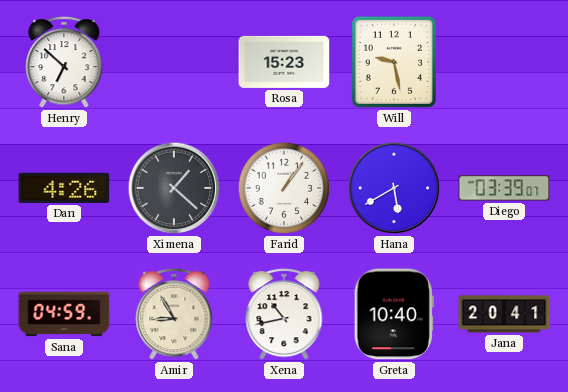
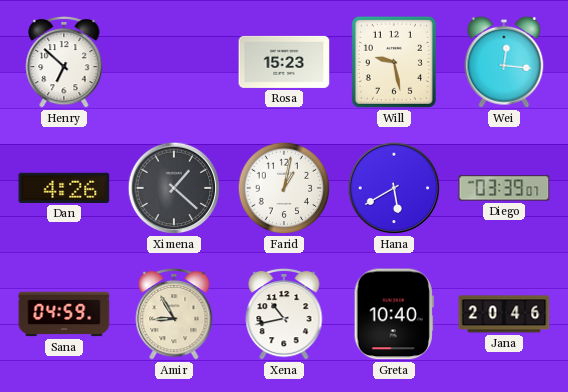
Wei: none -> 12:16 (504, 62)
Farid: 1:06 -> 1:02 (284, 188)
Jana: 20:41 -> 20:46 (504, 314)
